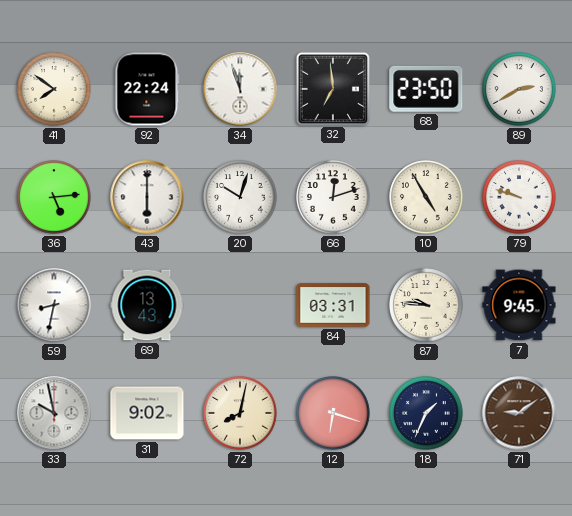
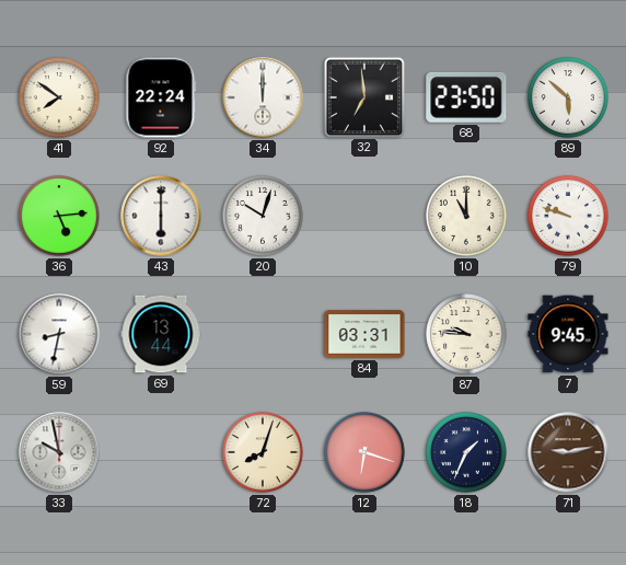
34: 11:57 -> 12:00 (263, 97)
89: 2:40 -> 5:52 (568, 97)
66: 12:12 -> none (333, 197)
10: 4:55 -> 11:00 (466, 216)
69: 13:43 -> 13:44 (161, 334)
31: 9:02 -> none (147, 413)
72: 8:02 -> 8:03 (263, 452)
71: 9:09 -> 9:13 (568, 452)
